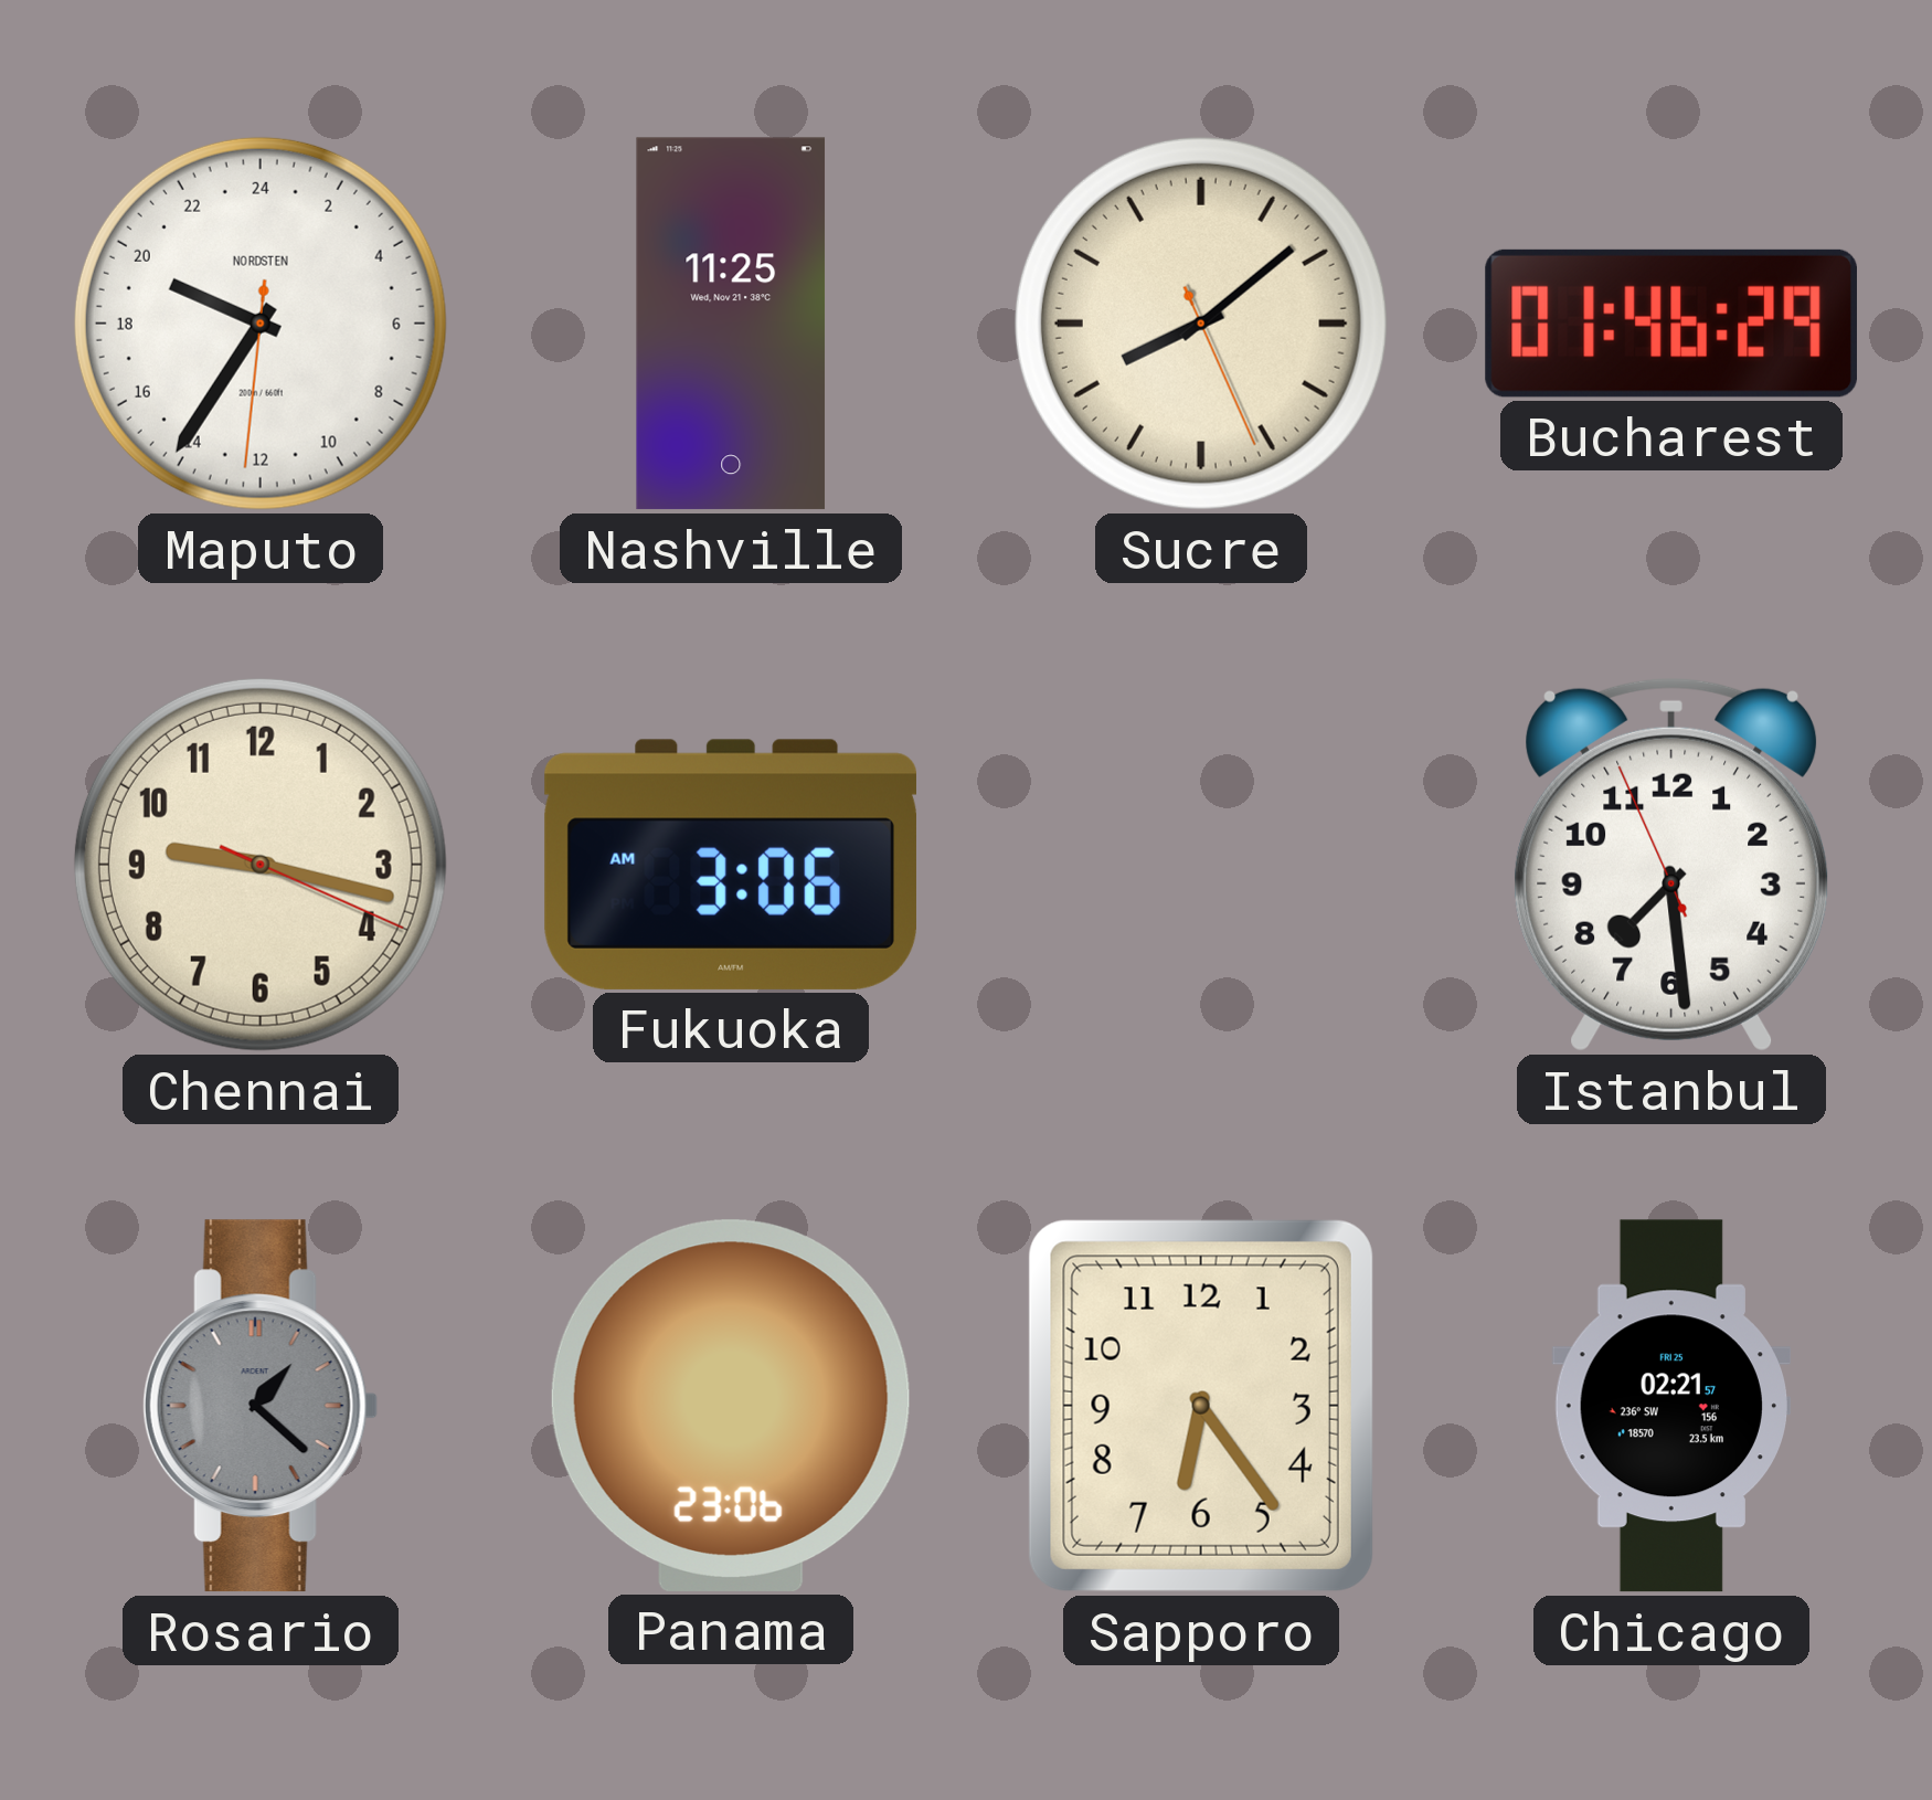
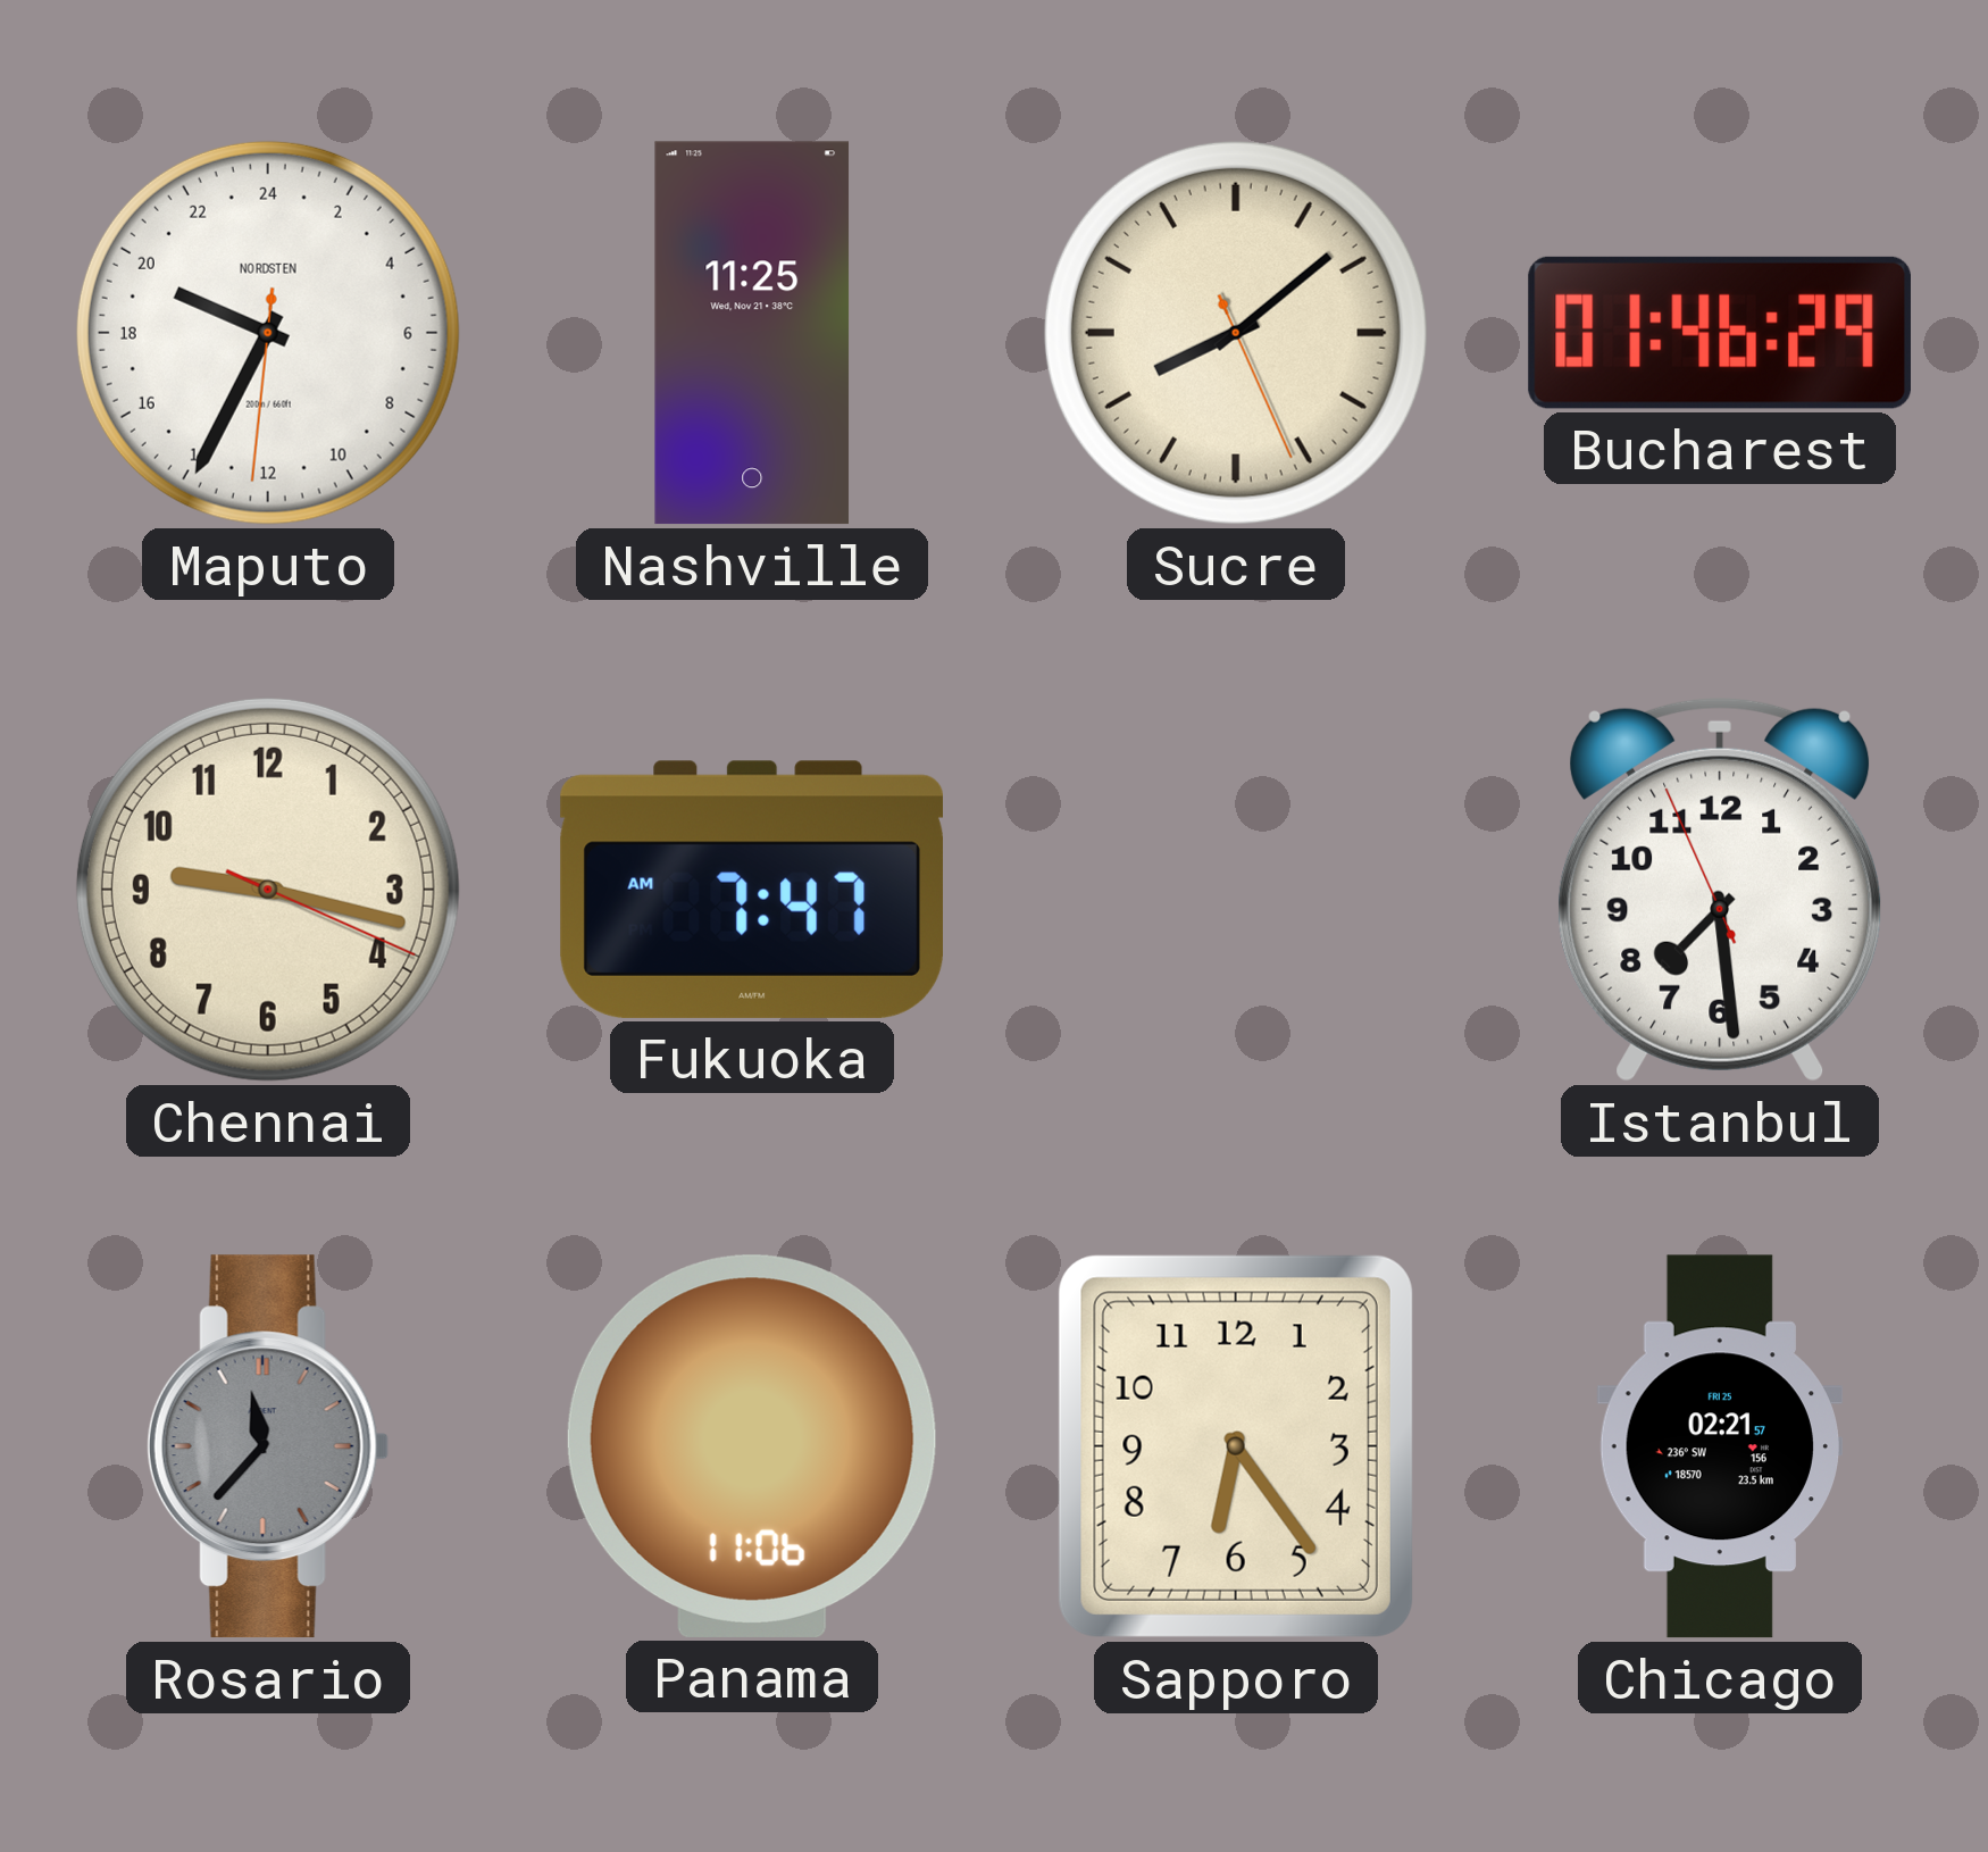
Maputo: 19:35 -> 19:34 (268, 333)
Fukuoka: 3:06 -> 7:47 (752, 890)
Rosario: 1:22 -> 11:37 (268, 1446)
Panama: 23:06 -> 11:06 (752, 1446)
